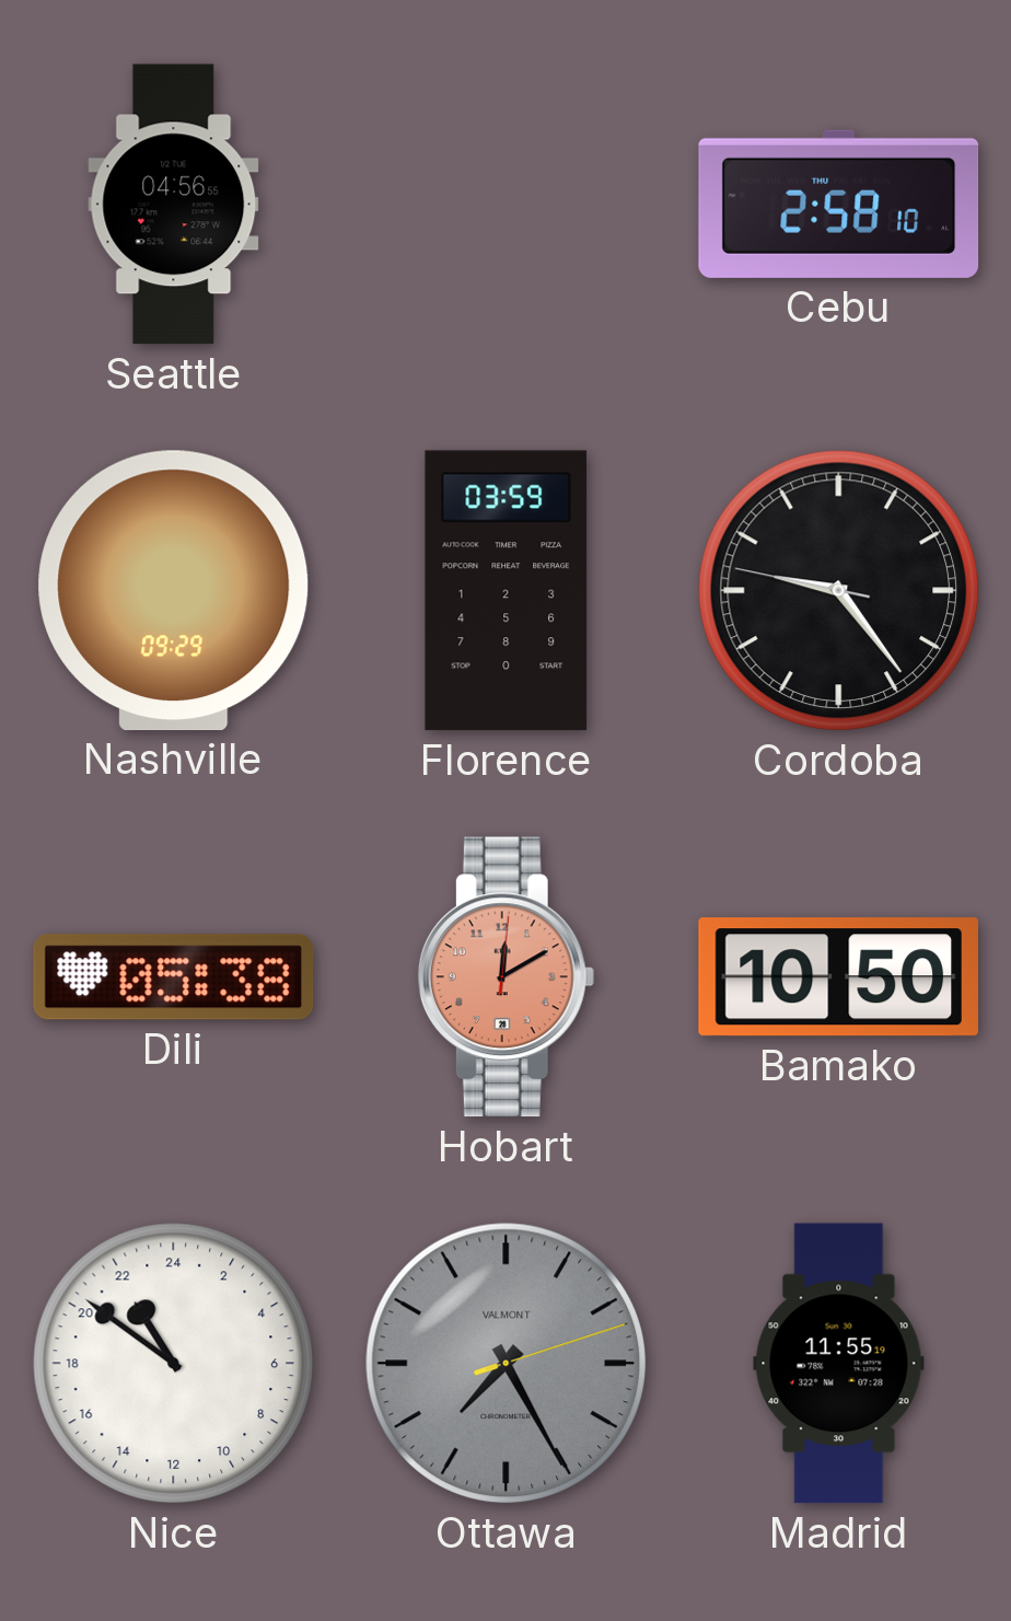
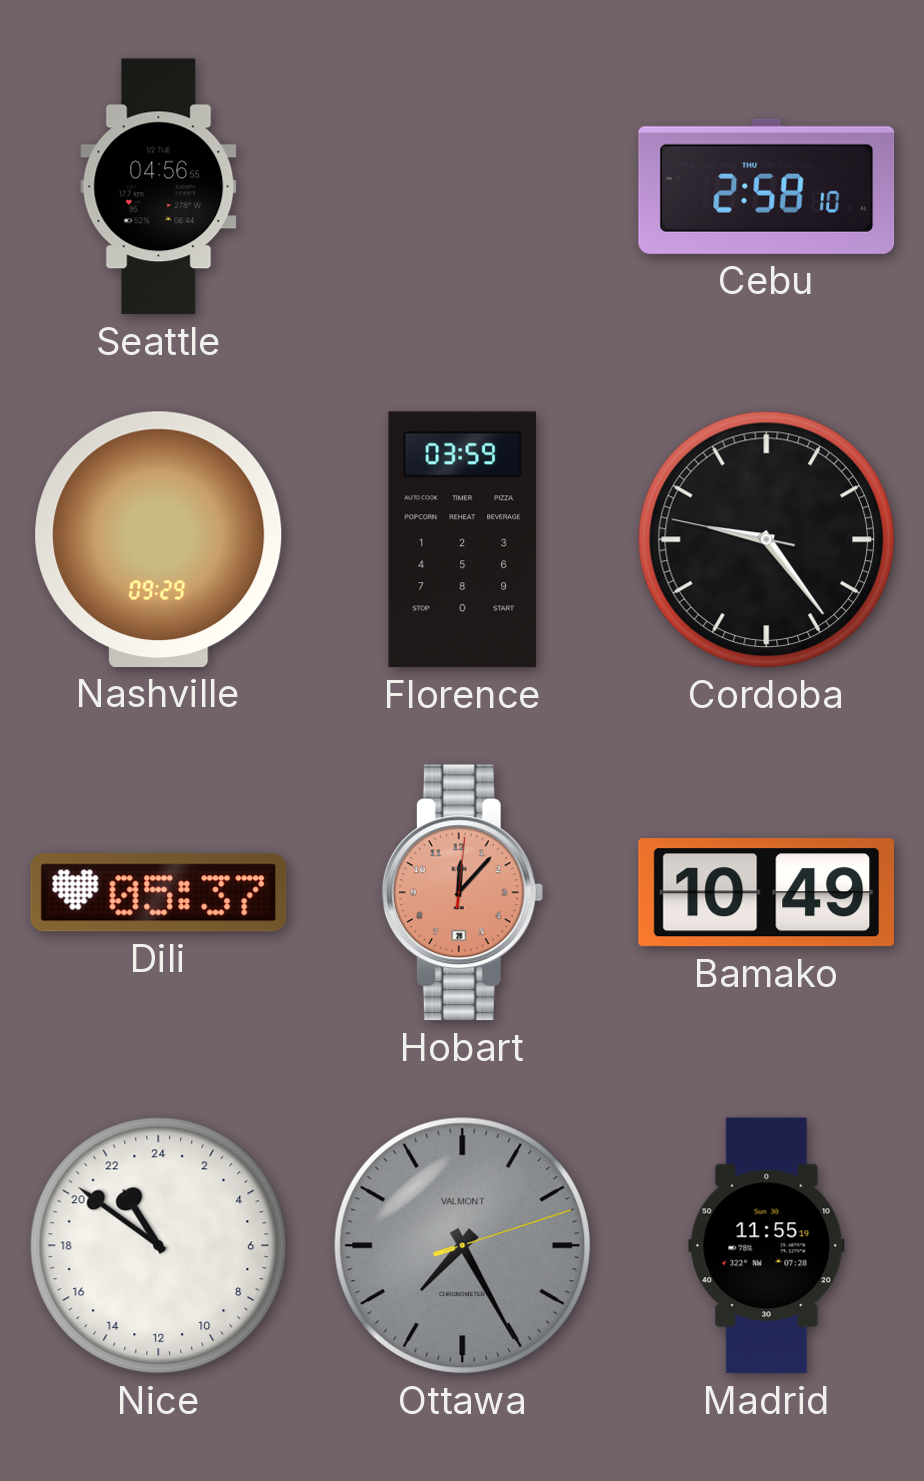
Dili: 05:38 -> 05:37 (159, 893)
Hobart: 12:10 -> 12:07 (462, 893)
Bamako: 10:50 -> 10:49 (766, 893)
